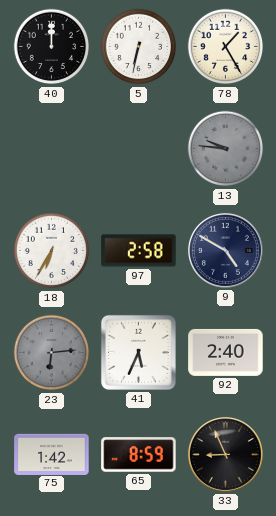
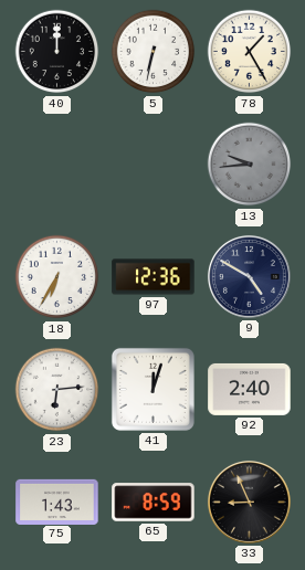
13: 9:46 -> 9:44 (250, 165)
97: 2:58 -> 12:36 (154, 277)
23 dial: grey -> white (57, 390)
41: 5:34 -> 12:03 (152, 389)
75: 1:42 -> 1:43 (57, 502)
